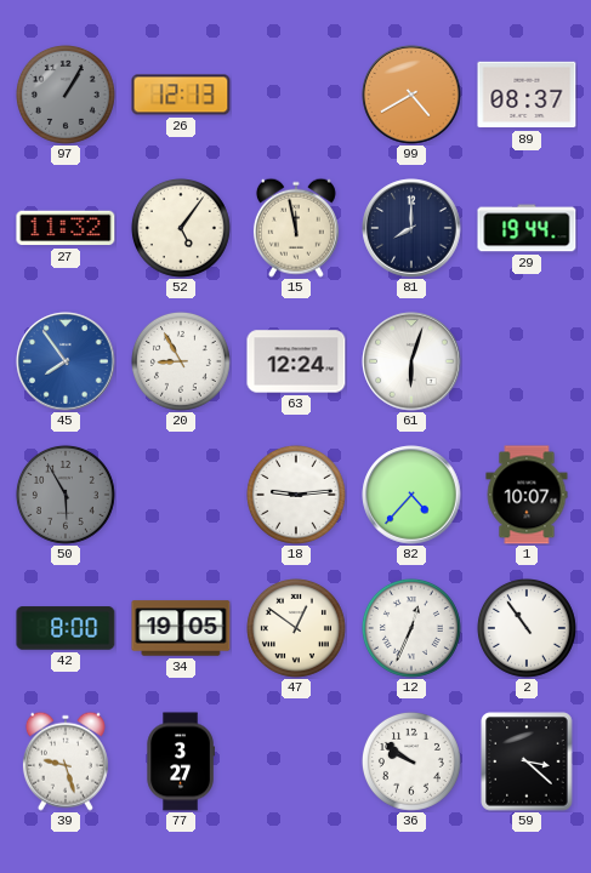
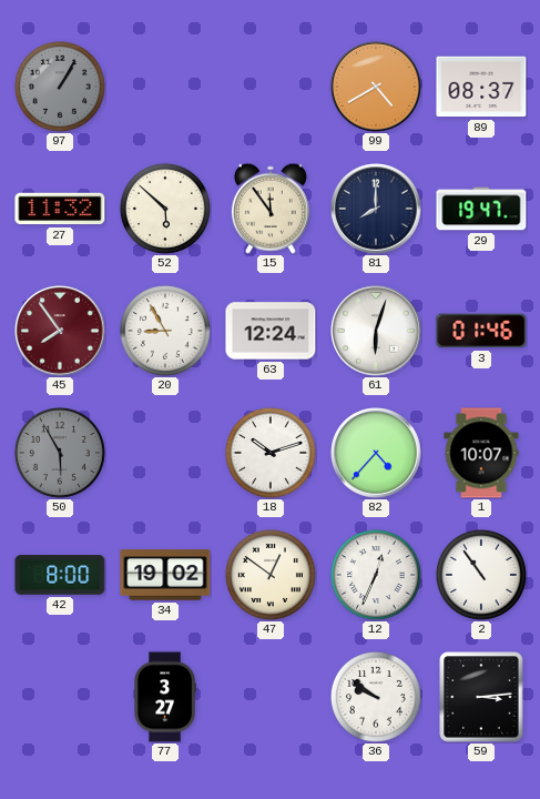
26: 12:13 -> none (181, 95)
52: 5:06 -> 5:52 (165, 209)
15: 11:58 -> 11:54 (271, 209)
29: 19:44 -> 19:47 (481, 209)
45 dial: blue -> burgundy (60, 331)
3: none -> 01:46 (481, 331)
18: 9:14 -> 10:12 (271, 453)
34: 19:05 -> 19:02 (165, 575)
39: 9:27 -> none (66, 761)
59: 3:22 -> 3:14 (481, 697)
